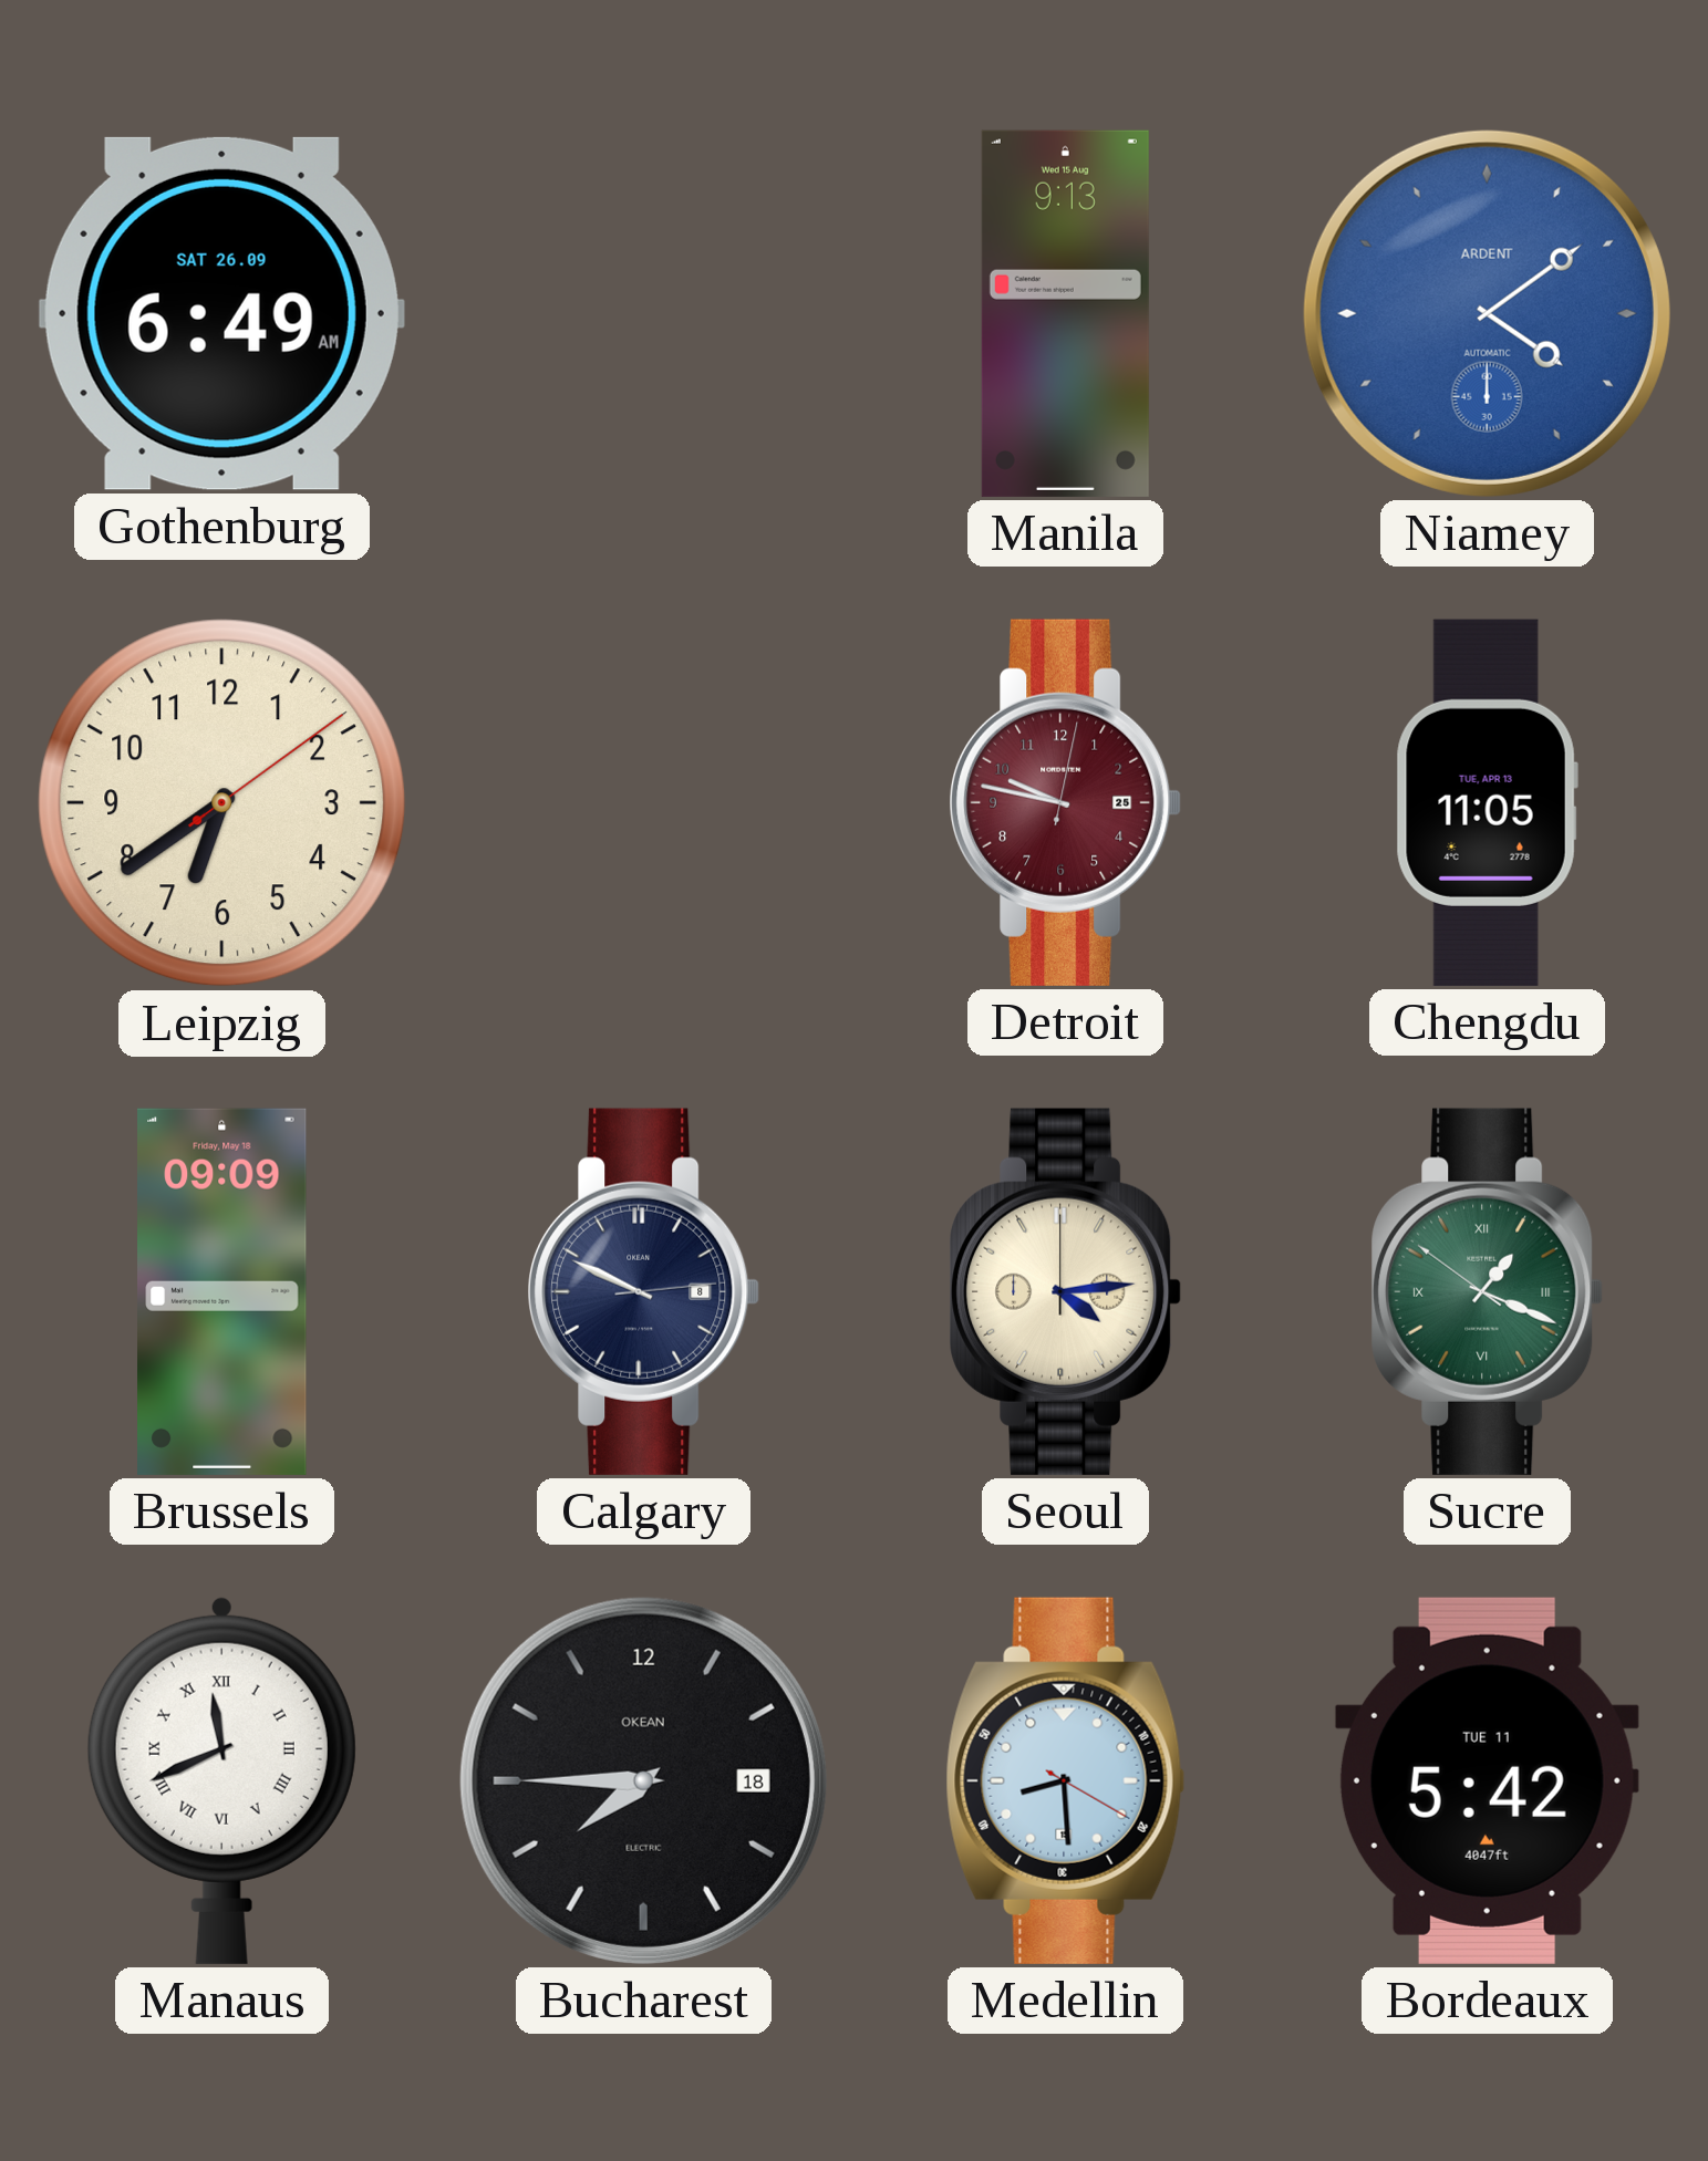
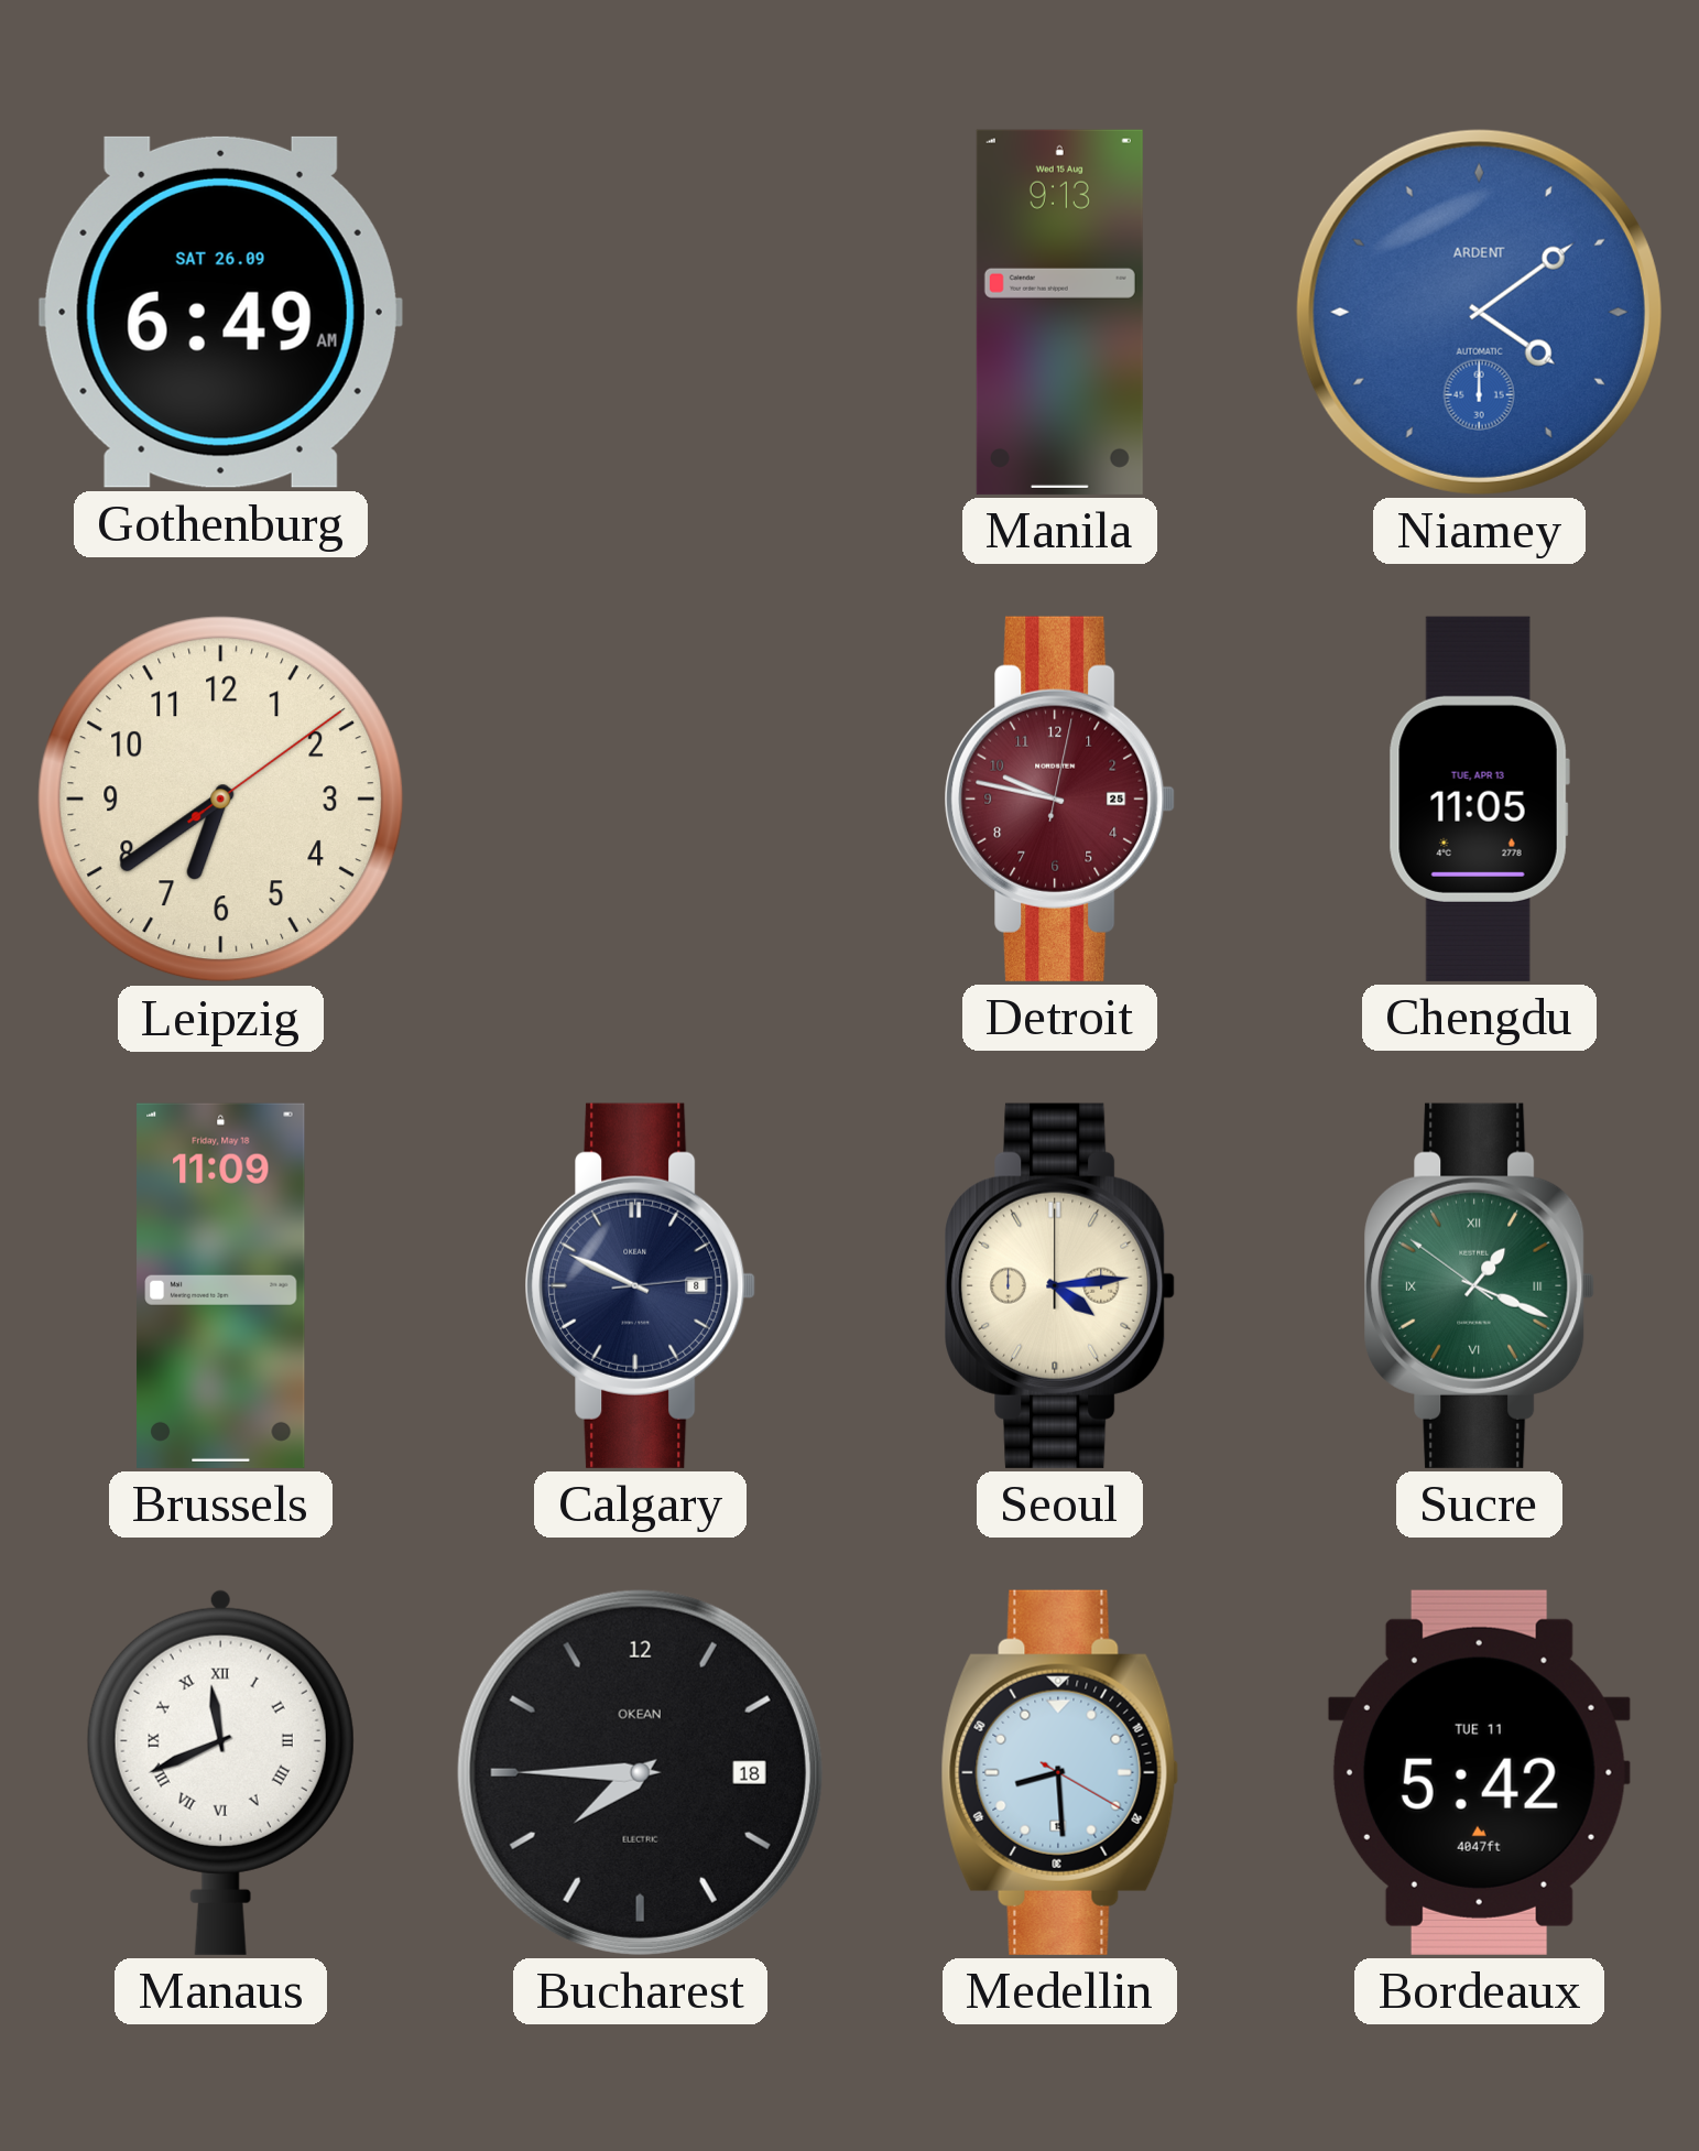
Brussels: 09:09 -> 11:09 (221, 1285)
